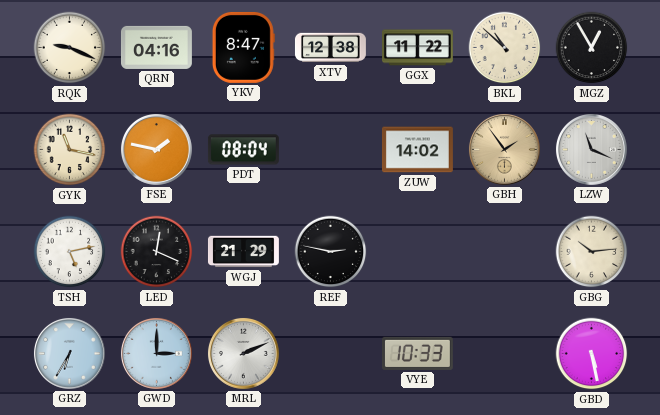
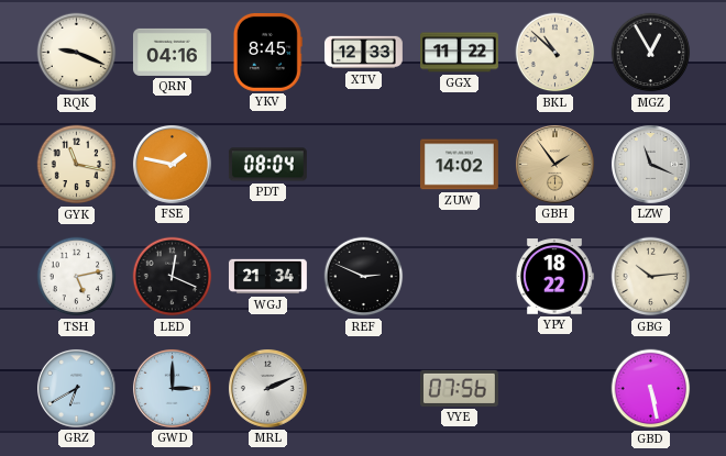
YKV: 8:47 -> 8:45 (267, 52)
XTV: 12:38 -> 12:33 (364, 53)
WGJ: 21:29 -> 21:34 (267, 277)
REF: 2:47 -> 2:49 (364, 277)
YPY: none -> 18:22 (554, 277)
GRZ: 6:35 -> 6:40 (76, 388)
VYE: 10:33 -> 07:56 (459, 388)
